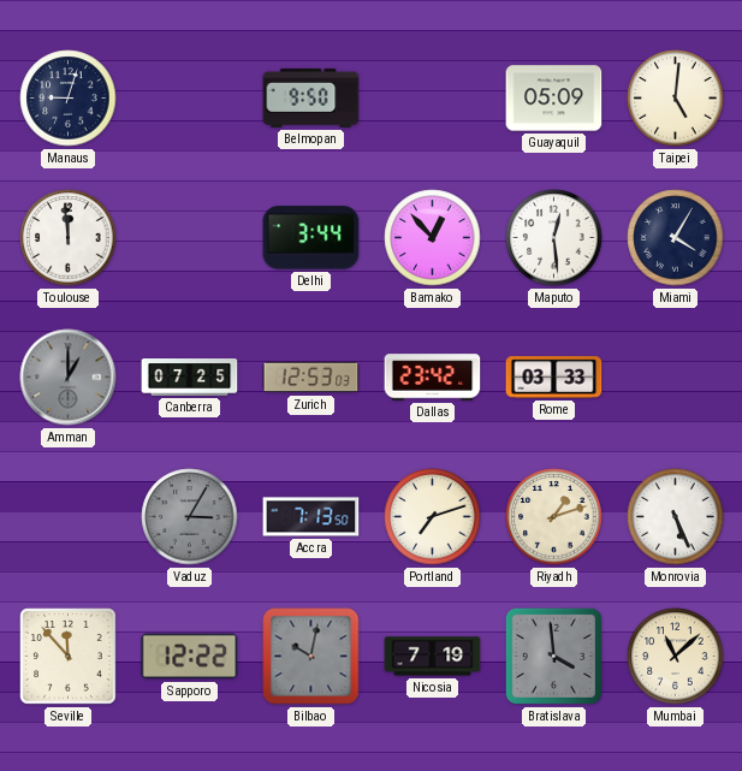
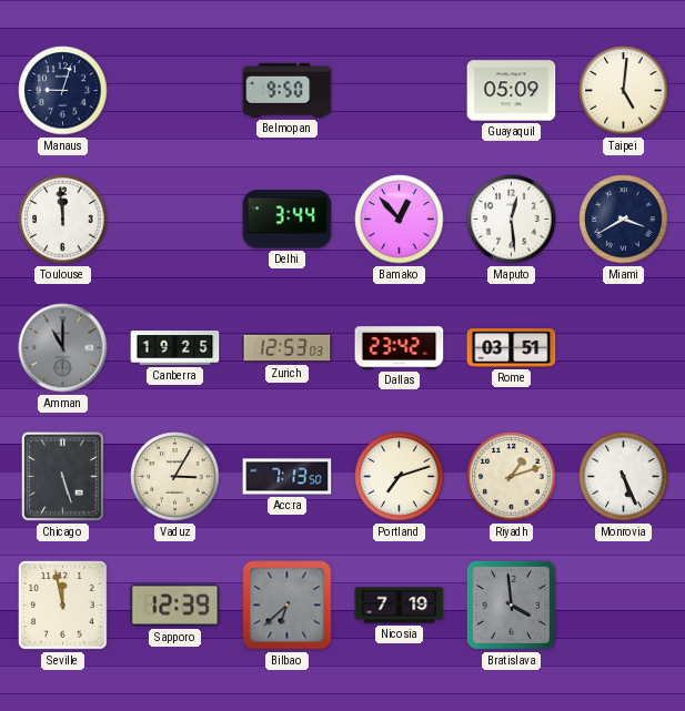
Miami: 4:05 -> 3:40 (624, 220)
Amman: 1:00 -> 11:00 (63, 348)
Canberra: 07:25 -> 19:25 (175, 348)
Rome: 03:33 -> 03:51 (512, 348)
Chicago: none -> 5:27 (62, 476)
Vaduz dial: grey -> cream (175, 477)
Seville: 11:53 -> 11:58 (63, 606)
Sapporo: 12:22 -> 12:39 (175, 606)
Bilbao: 10:02 -> 6:38 (288, 606)
Mumbai: 11:08 -> none (676, 657)
